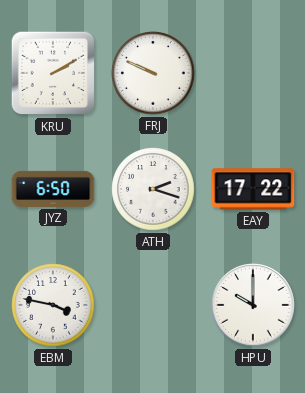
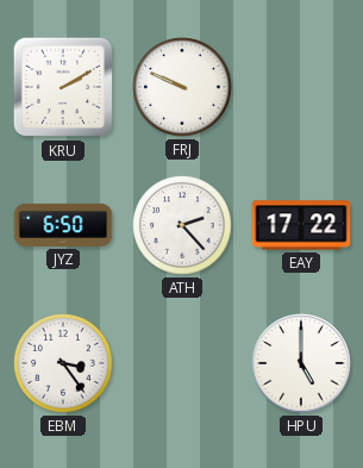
ATH: 2:18 -> 2:23 (182, 225)
EBM: 3:47 -> 3:24 (63, 363)
HPU: 10:00 -> 5:00 (301, 363)
